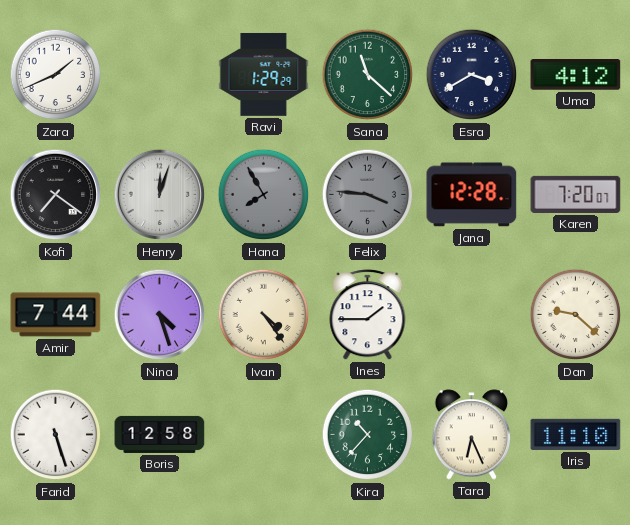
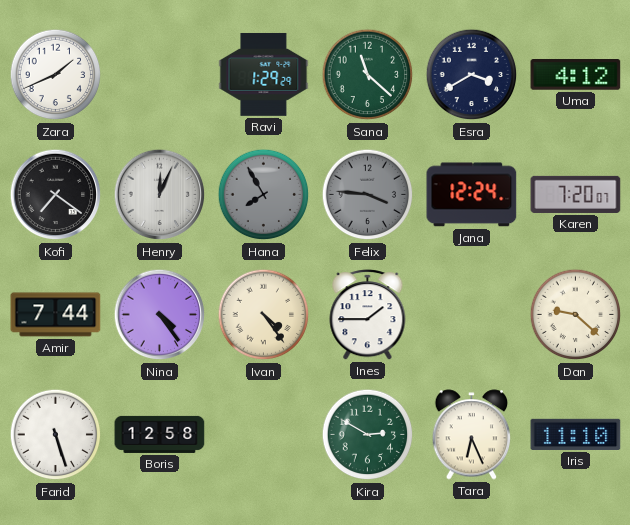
Henry: 12:03 -> 12:04 (160, 195)
Jana: 12:28 -> 12:24 (472, 195)
Nina: 4:27 -> 4:24 (160, 315)
Kira: 10:37 -> 2:50 (368, 435)
